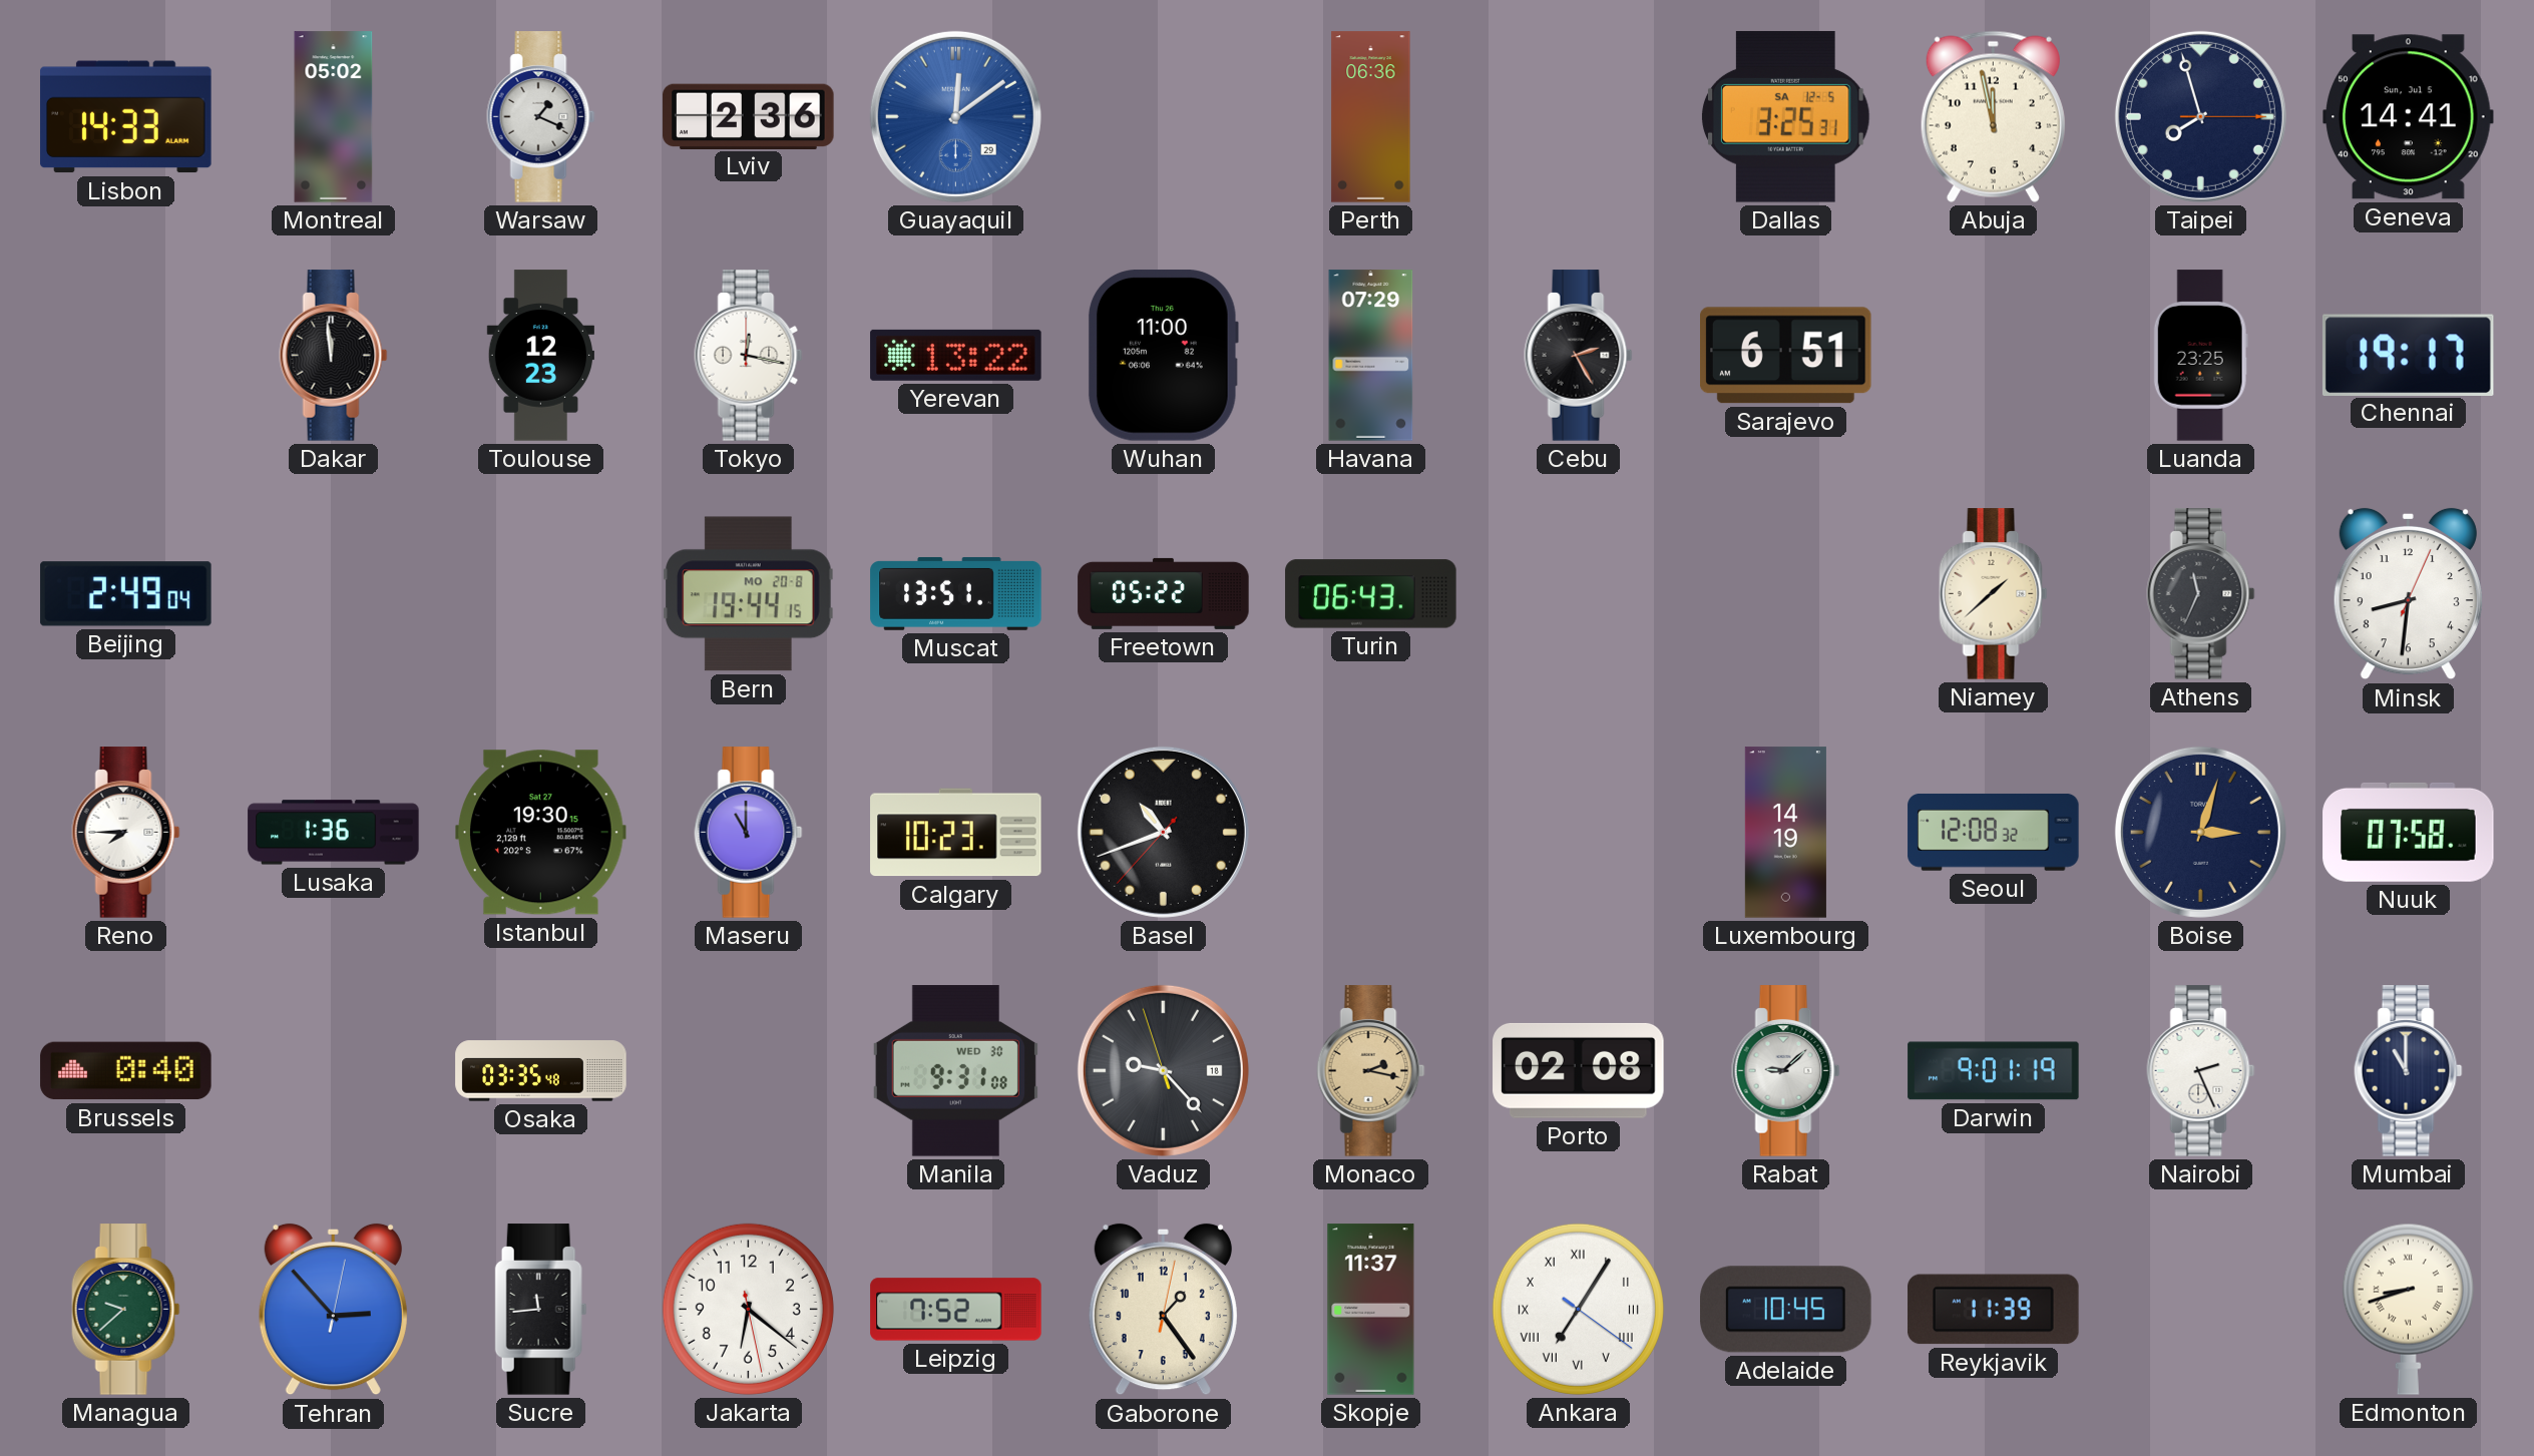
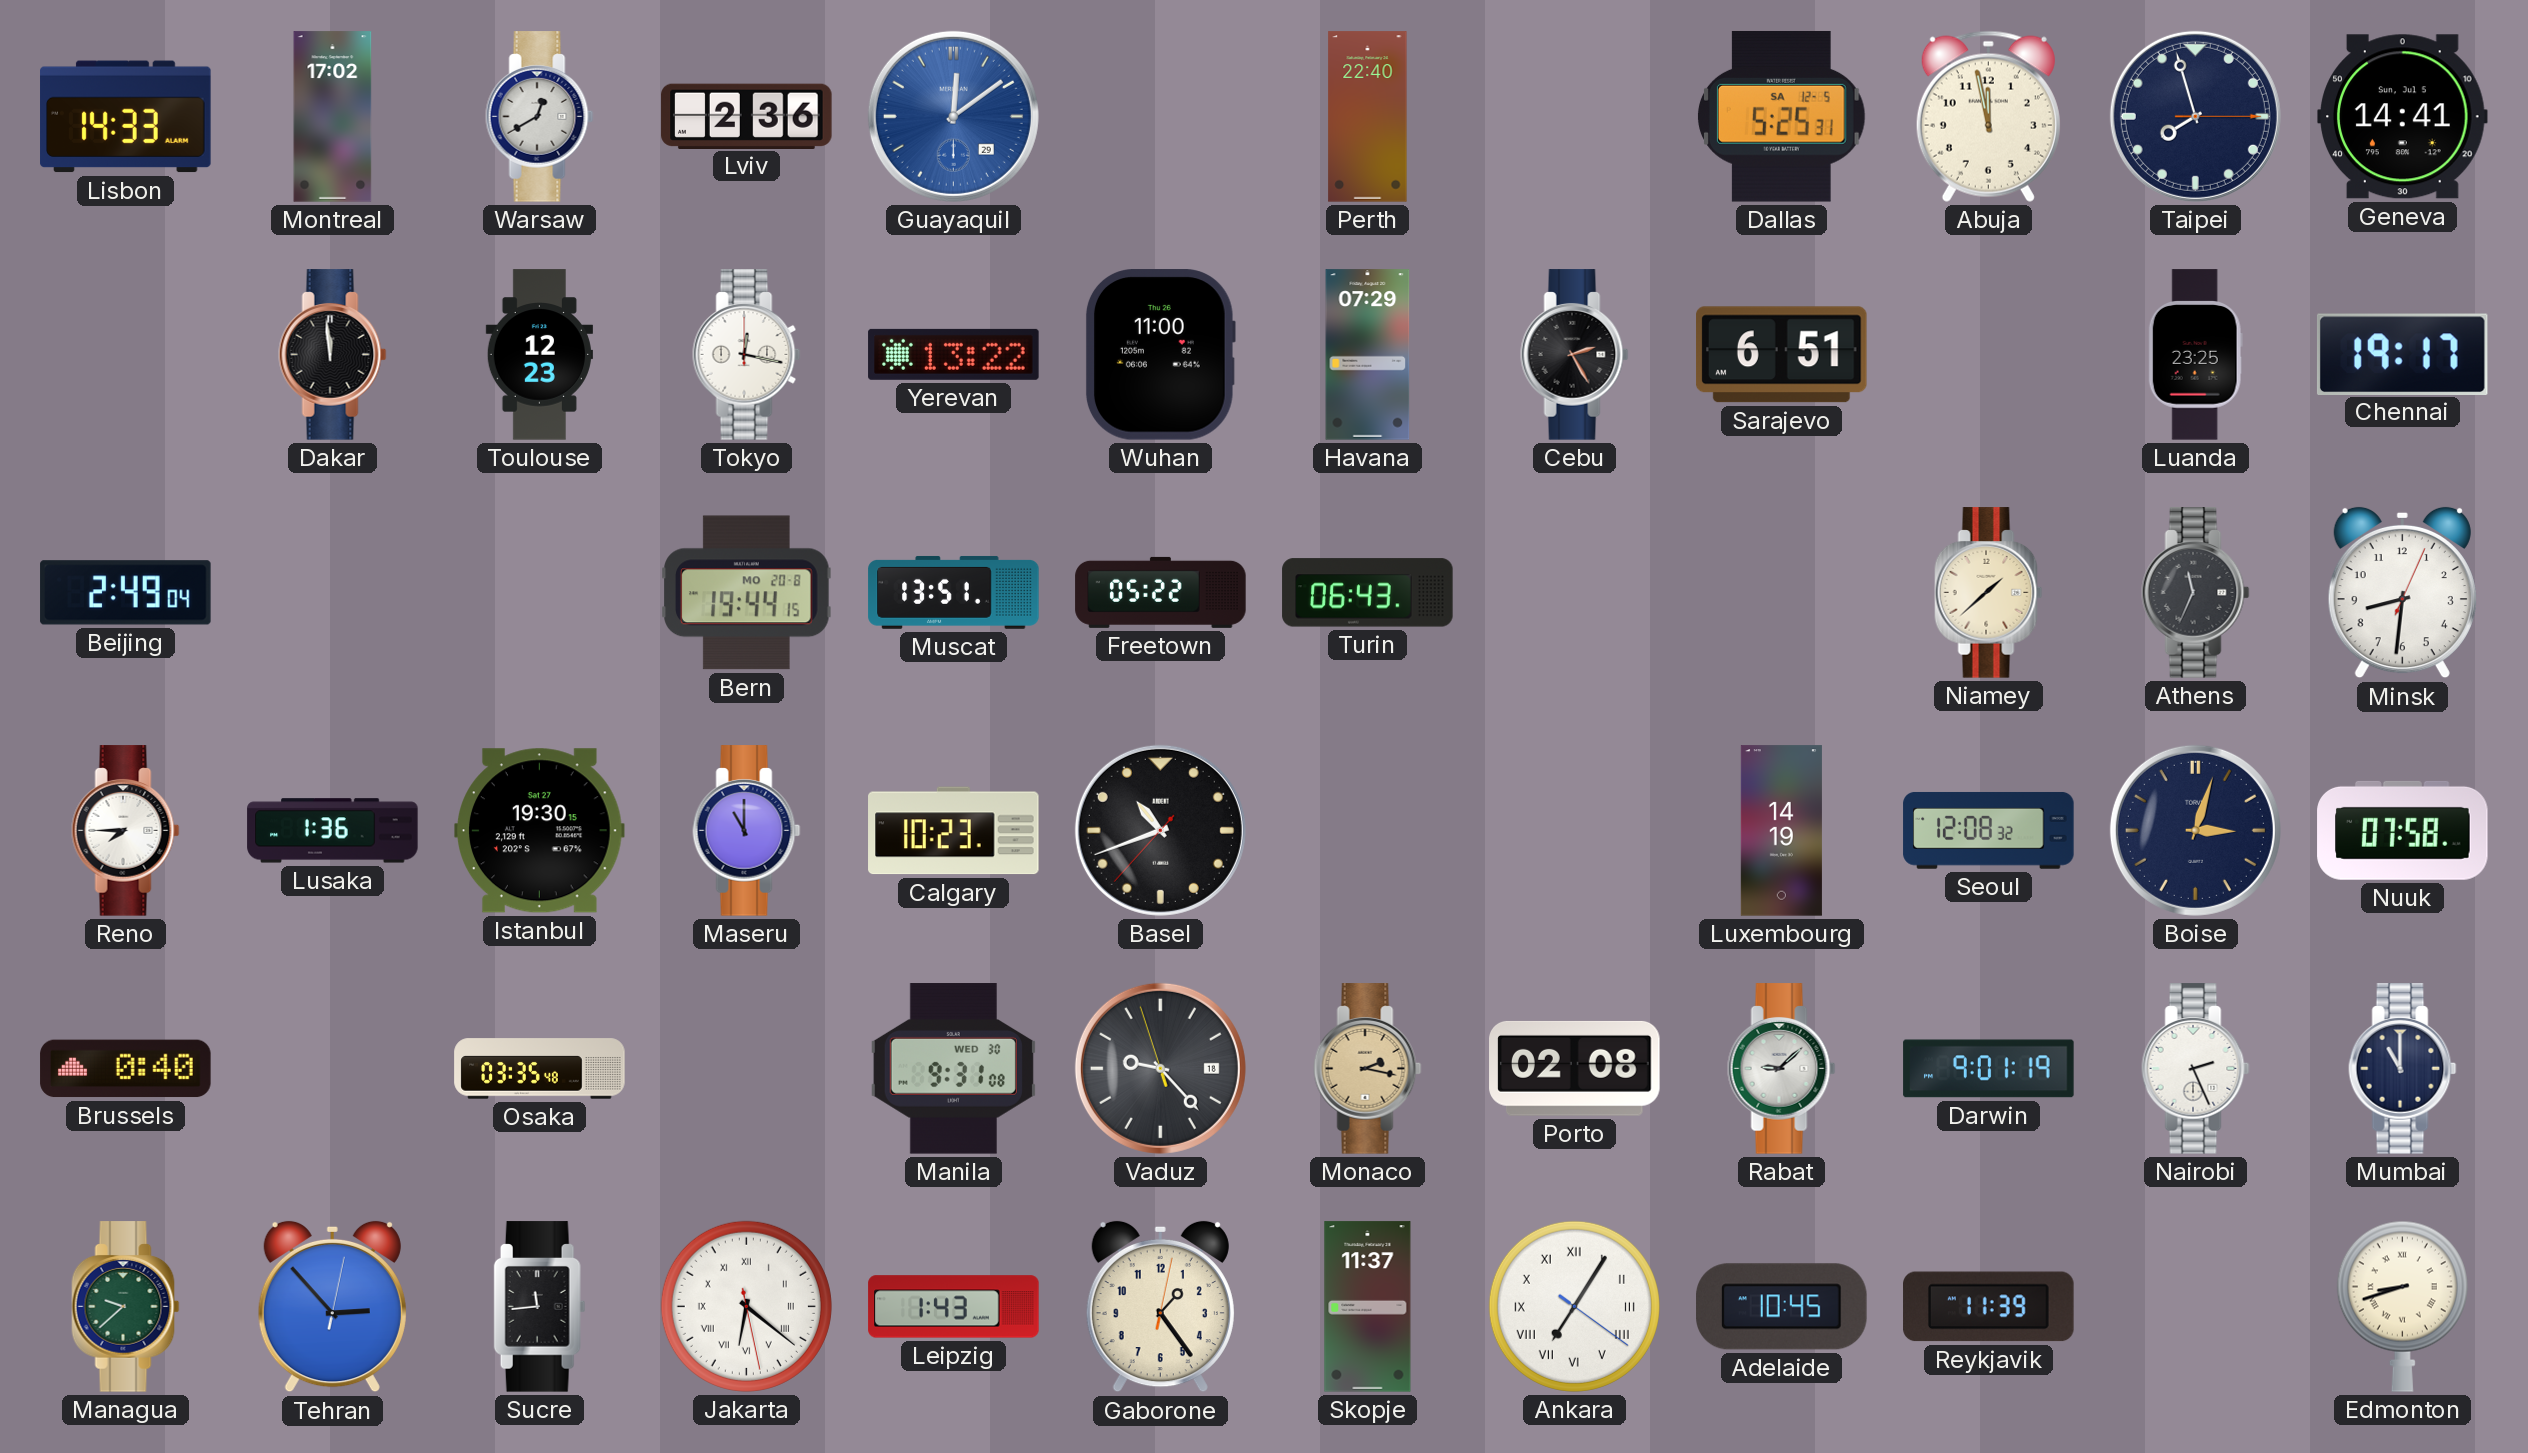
Montreal: 05:02 -> 17:02 (333, 117)
Warsaw: 1:19 -> 12:40 (540, 117)
Perth: 06:36 -> 22:40 (1368, 117)
Dallas: 3:25 -> 5:25 (1781, 116)
Jakarta numerals: Arabic -> Roman (746, 1306)
Leipzig: 7:52 -> 1:43 (954, 1307)
